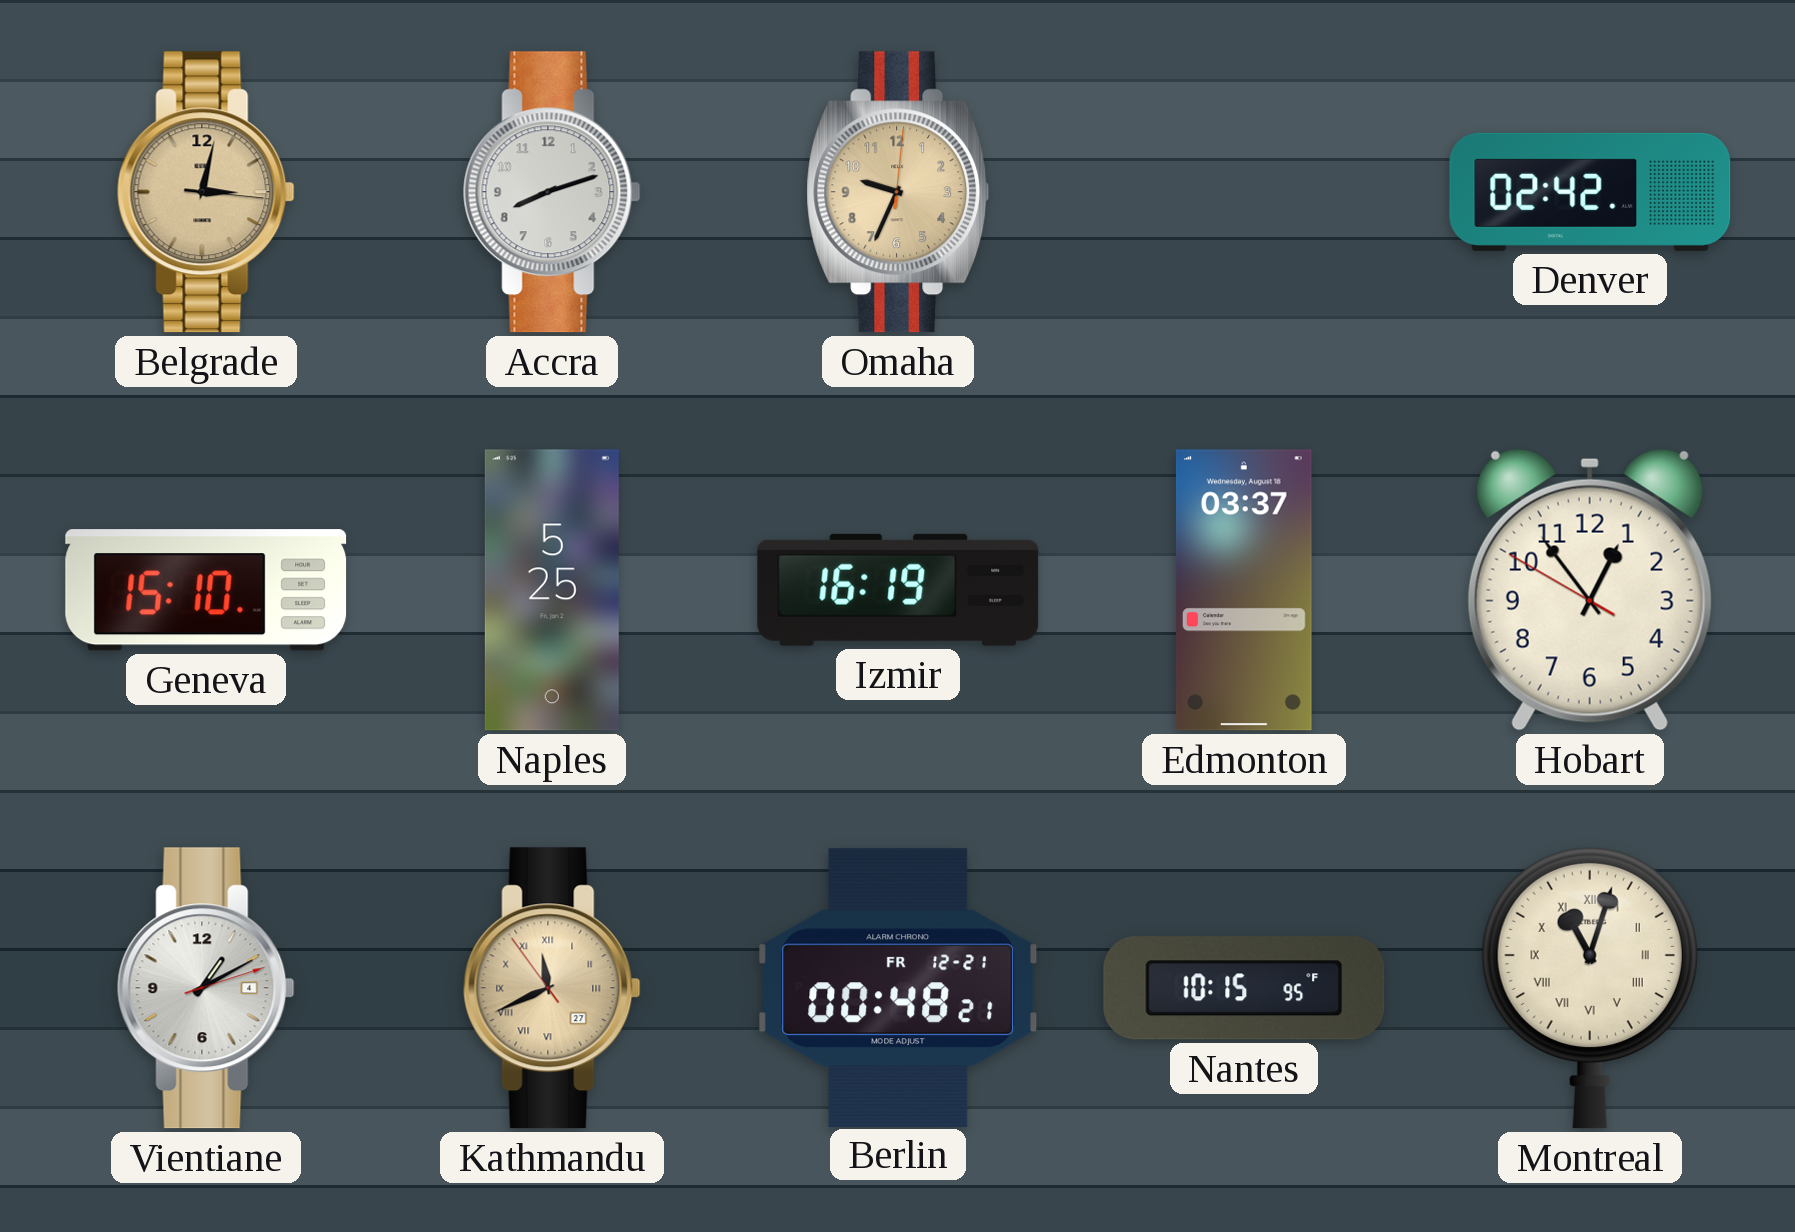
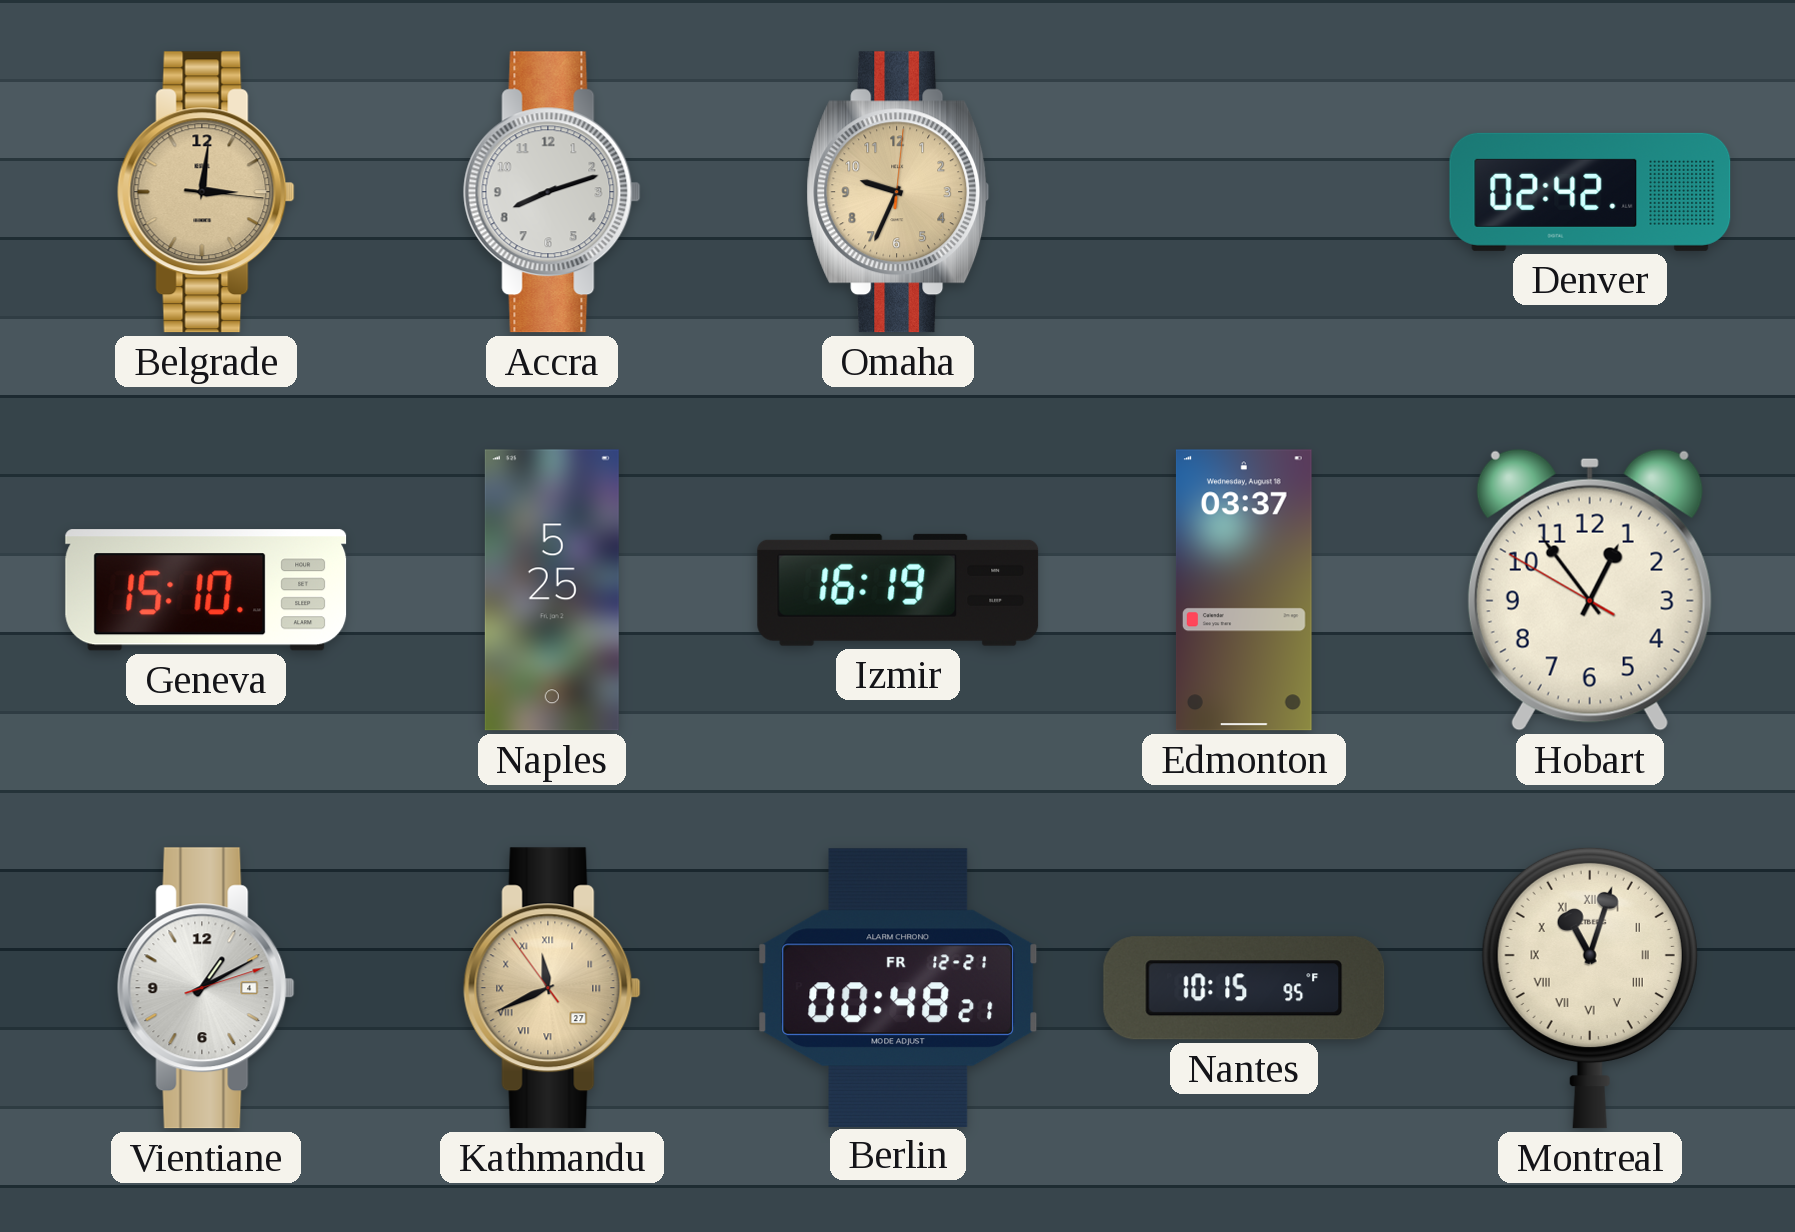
Belgrade: 3:02 -> 3:01 (206, 192)
